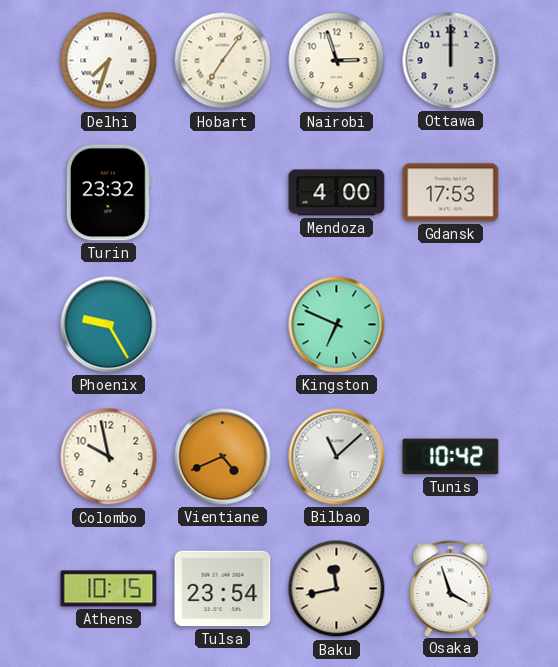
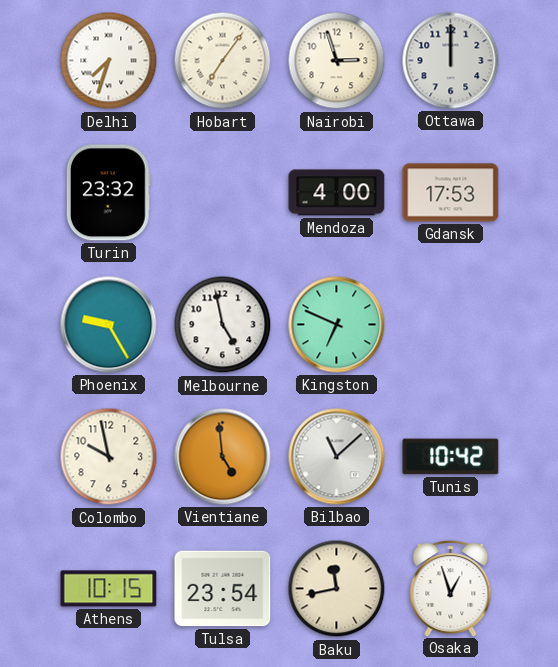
Melbourne: none -> 4:58 (223, 325)
Vientiane: 4:41 -> 4:59 (223, 457)
Osaka: 3:57 -> 12:57 (451, 589)
